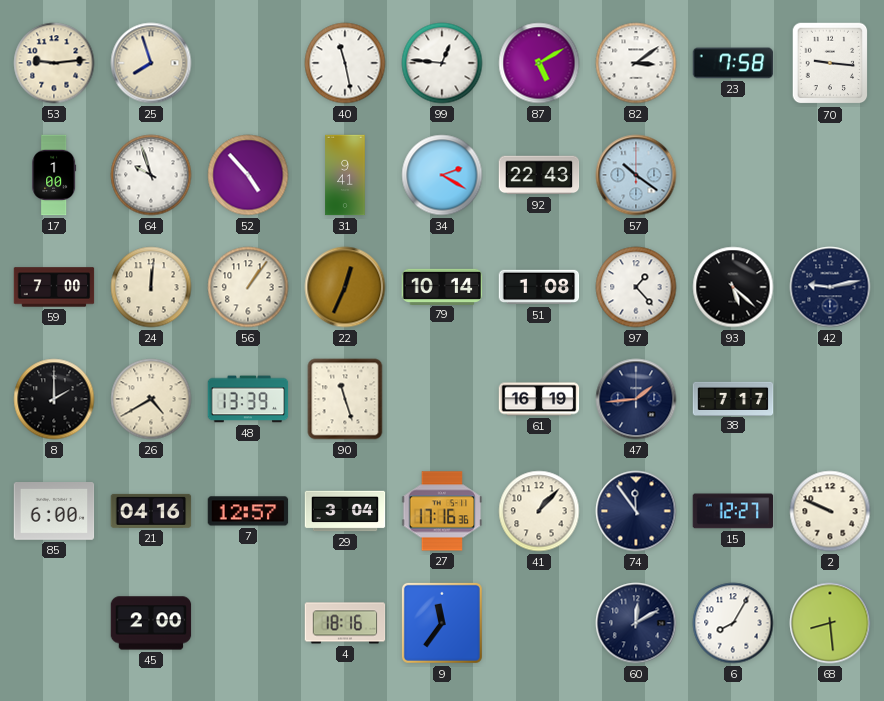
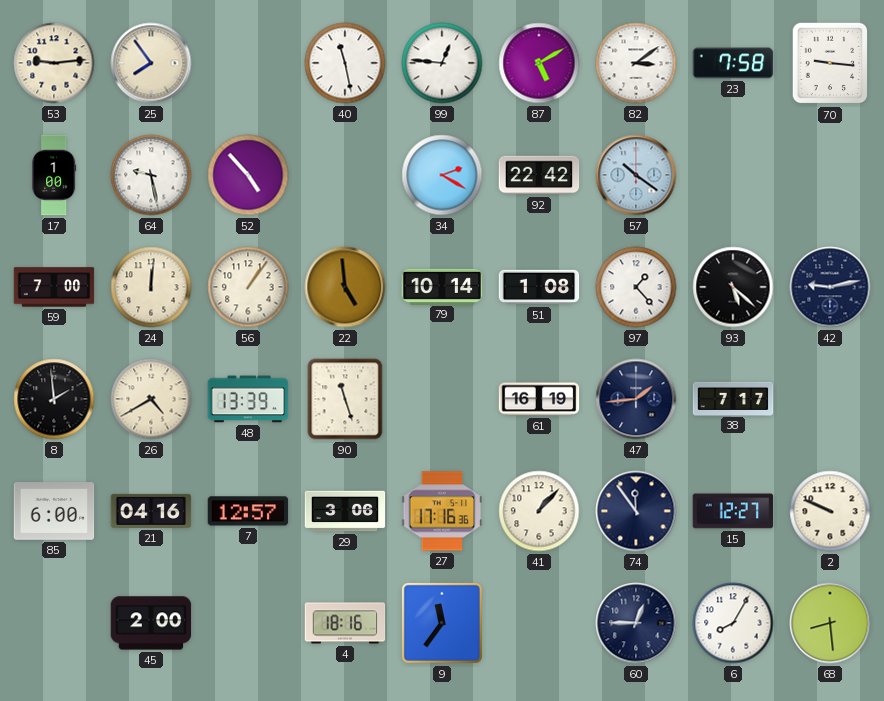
25: 7:57 -> 7:54 (151, 63)
64: 9:57 -> 9:28 (151, 175)
31: 9:41 -> none (345, 175)
92: 22:43 -> 22:42 (539, 175)
22: 12:34 -> 4:59 (345, 287)
8: 2:00 -> 1:59 (54, 399)
29: 3:04 -> 3:06 (345, 511)
60: 12:10 -> 12:45 (636, 623)
